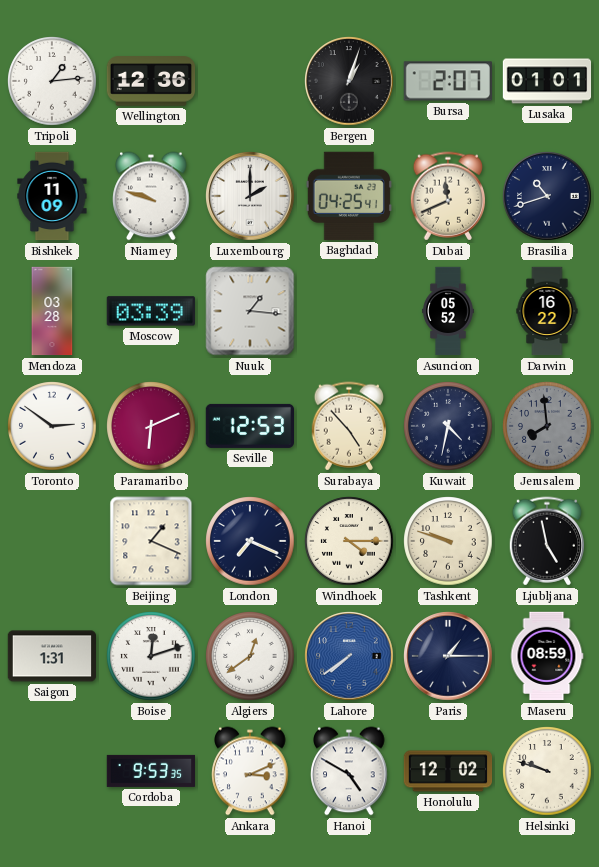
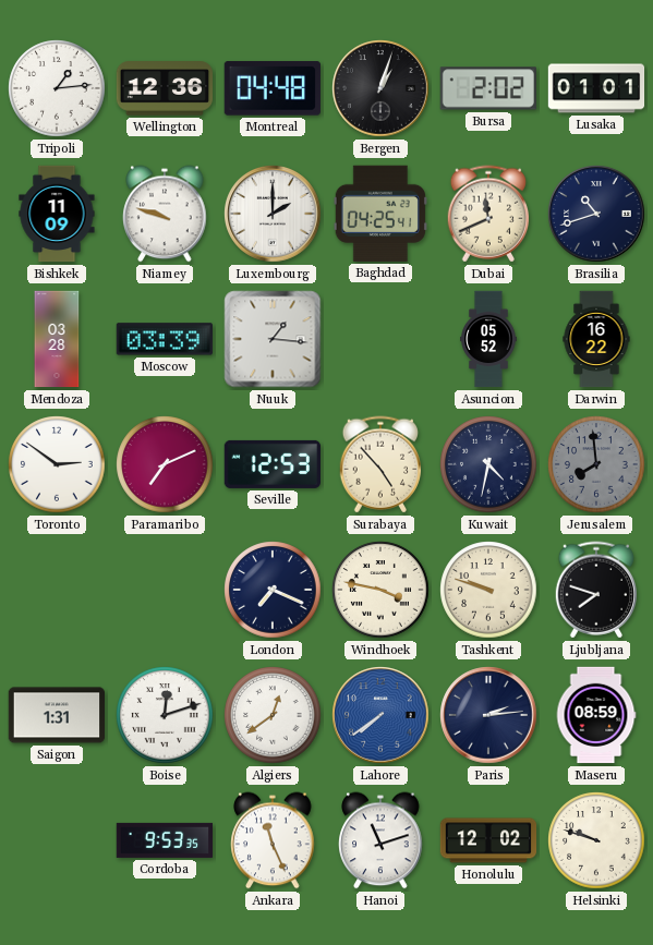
Montreal: none -> 04:48 (273, 88)
Bursa: 2:07 -> 2:02 (488, 88)
Paramaribo: 6:11 -> 7:11 (165, 464)
Beijing: 1:19 -> none (151, 541)
Windhoek: 4:15 -> 3:47 (380, 590)
Ljubljana: 4:58 -> 7:48 (595, 590)
Paris: 1:15 -> 2:14 (488, 715)
Ankara: 3:11 -> 11:26 (273, 840)
Hanoi: 4:50 -> 11:12 (380, 840)
